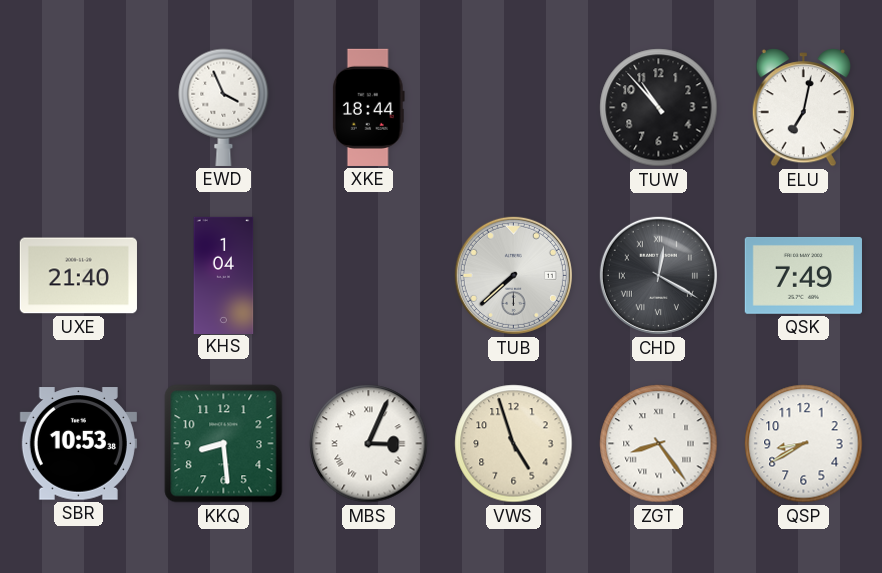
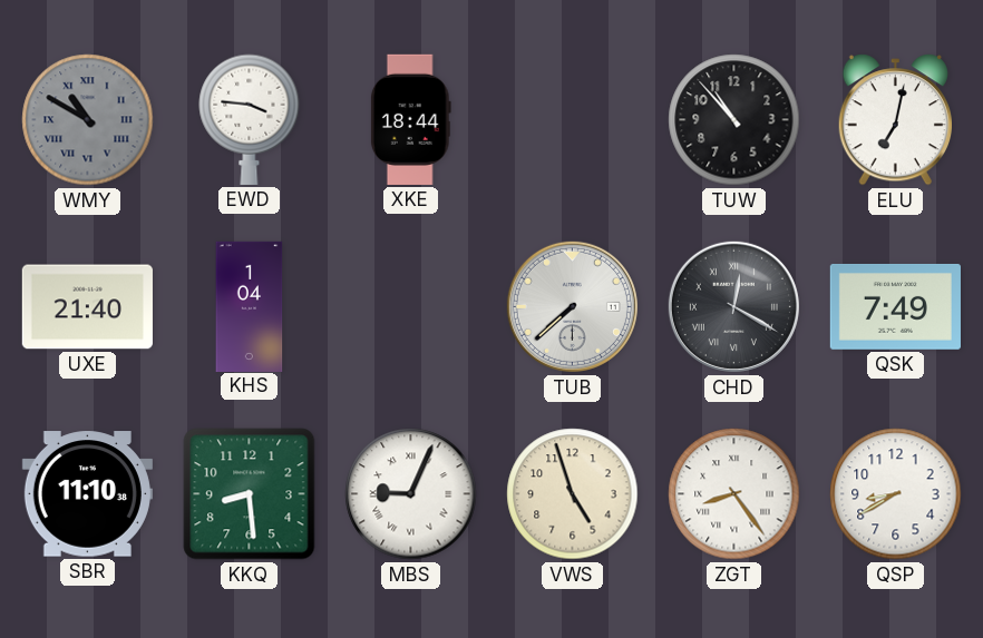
WMY: none -> 10:50 (88, 120)
EWD: 3:56 -> 3:46 (250, 119)
SBR: 10:53 -> 11:10 (87, 494)
MBS: 3:04 -> 9:04 (411, 494)
